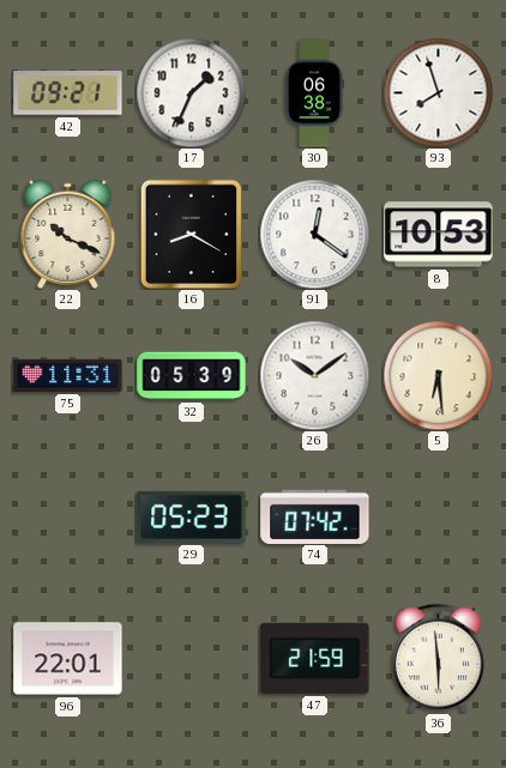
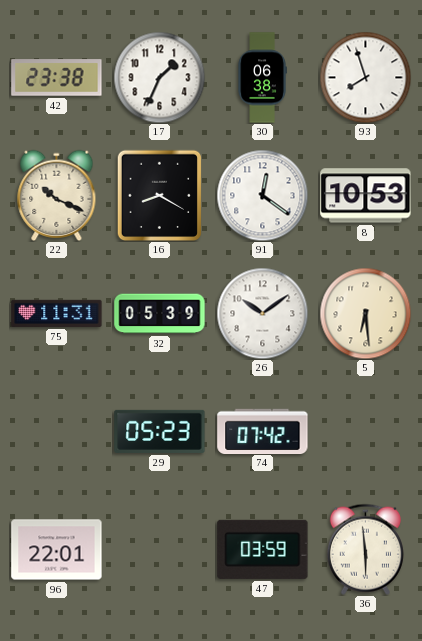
42: 09:21 -> 23:38 (57, 78)
47: 21:59 -> 03:59 (263, 549)
